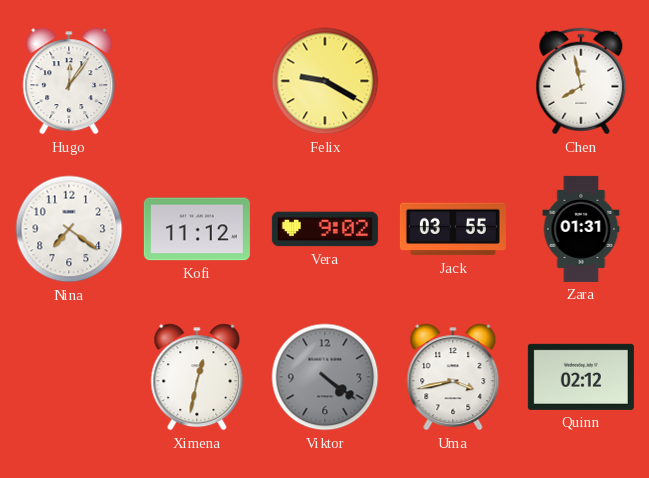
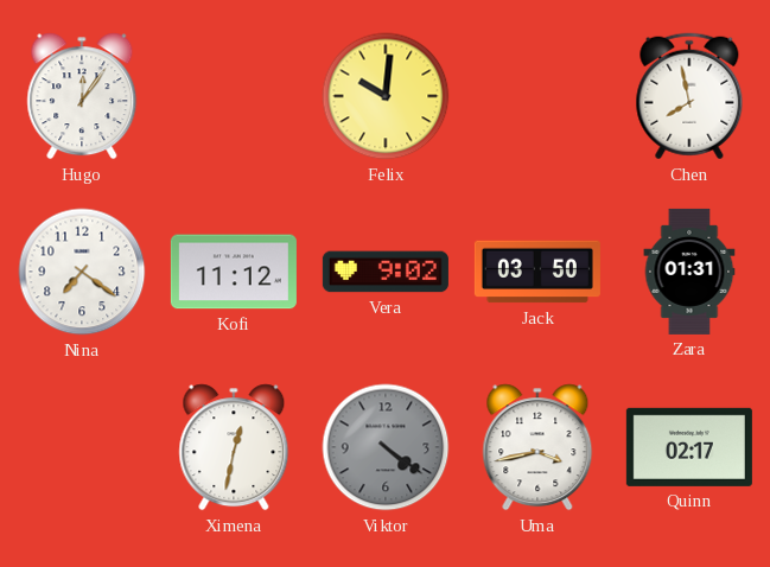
Felix: 9:20 -> 10:01 (386, 96)
Jack: 03:55 -> 03:50 (537, 272)
Quinn: 02:12 -> 02:17 (689, 447)
